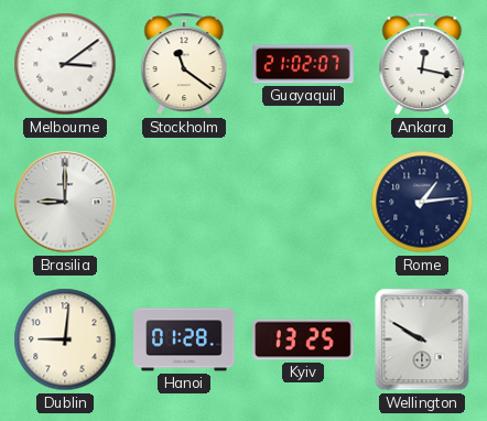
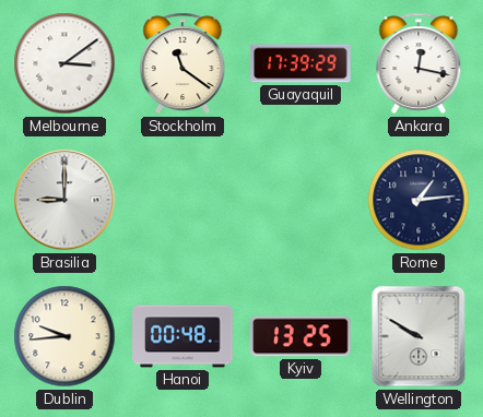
Guayaquil: 21:02 -> 17:39 (301, 63)
Dublin: 9:01 -> 9:44 (64, 336)
Hanoi: 01:28 -> 00:48 (182, 336)
